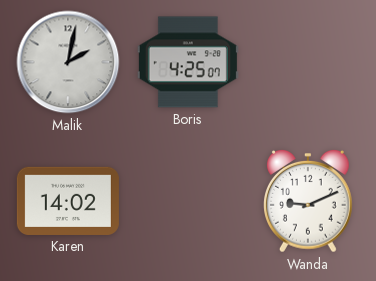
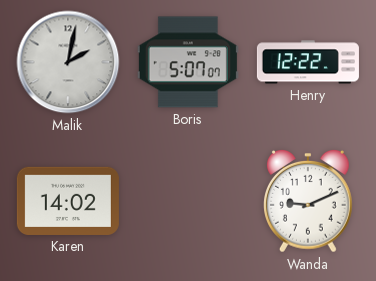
Boris: 4:25 -> 5:07 (188, 62)
Henry: none -> 12:22 (308, 62)
